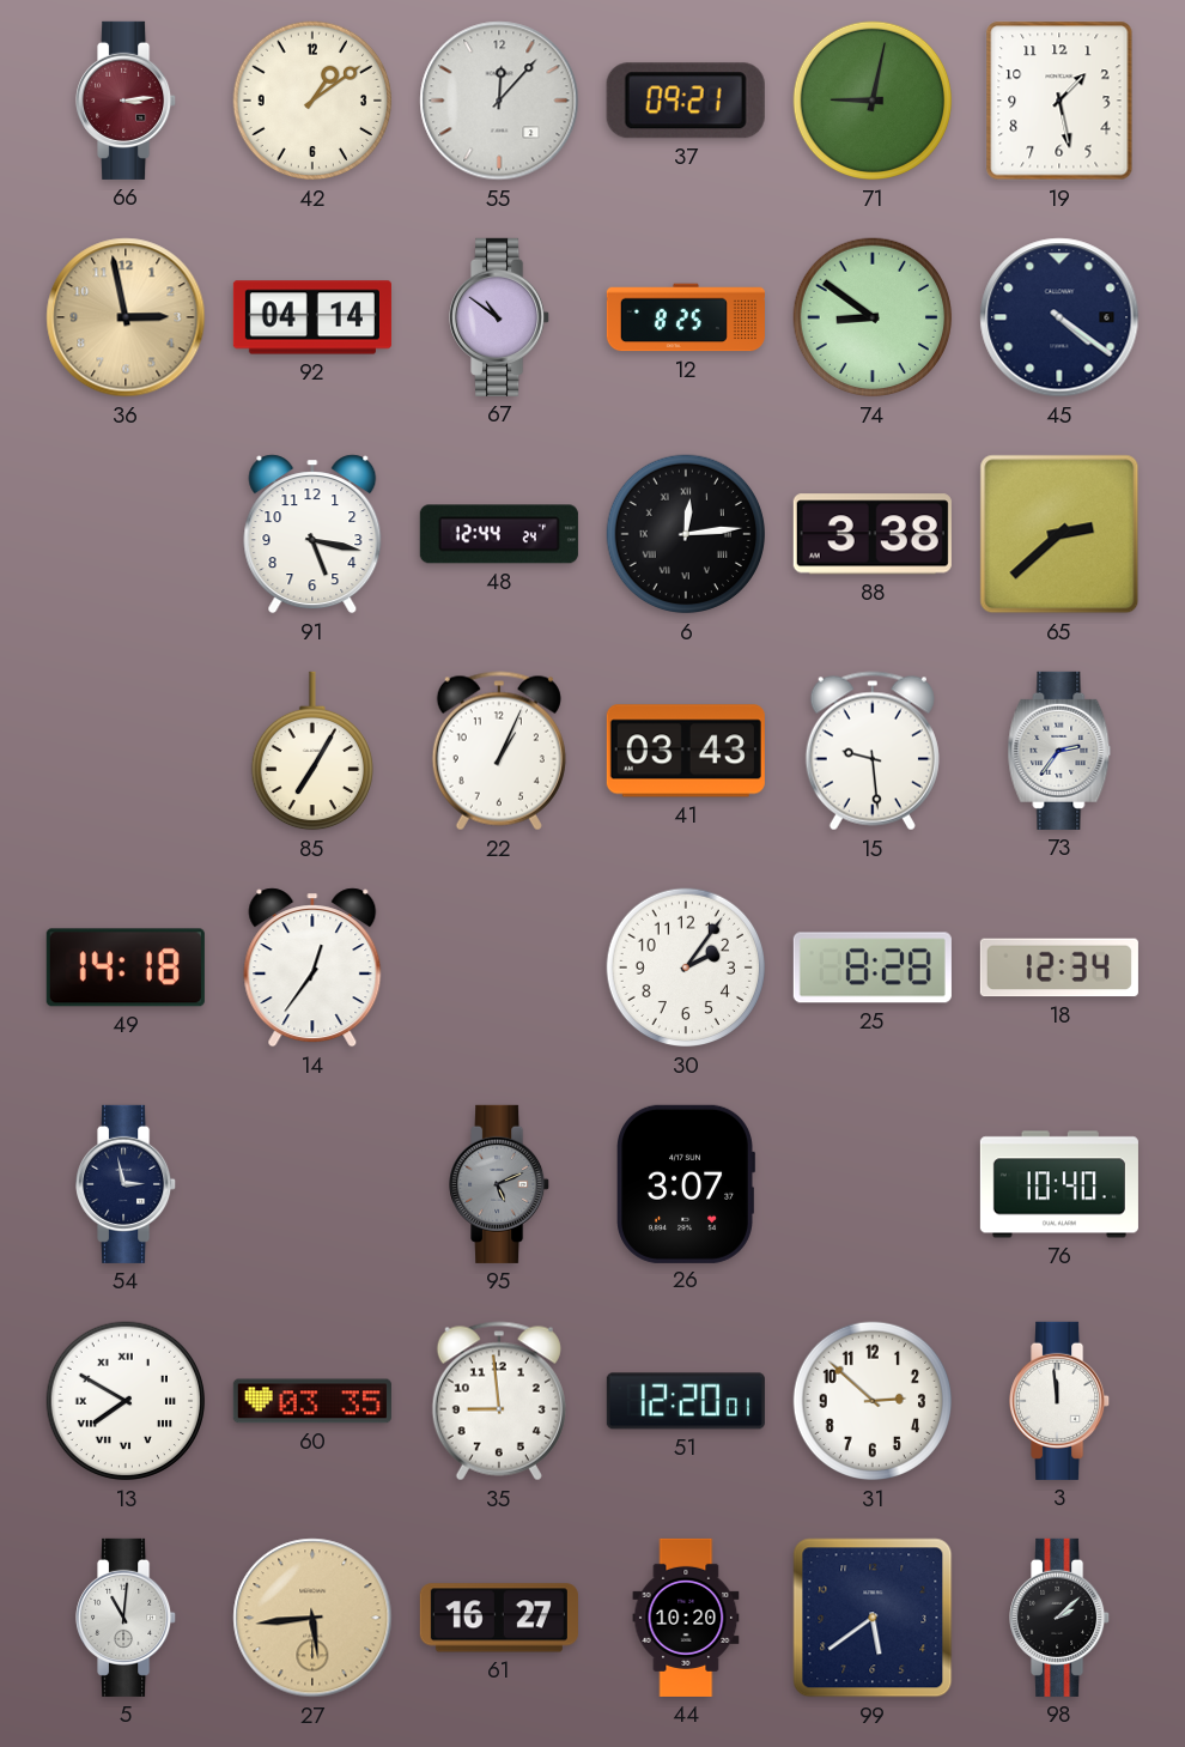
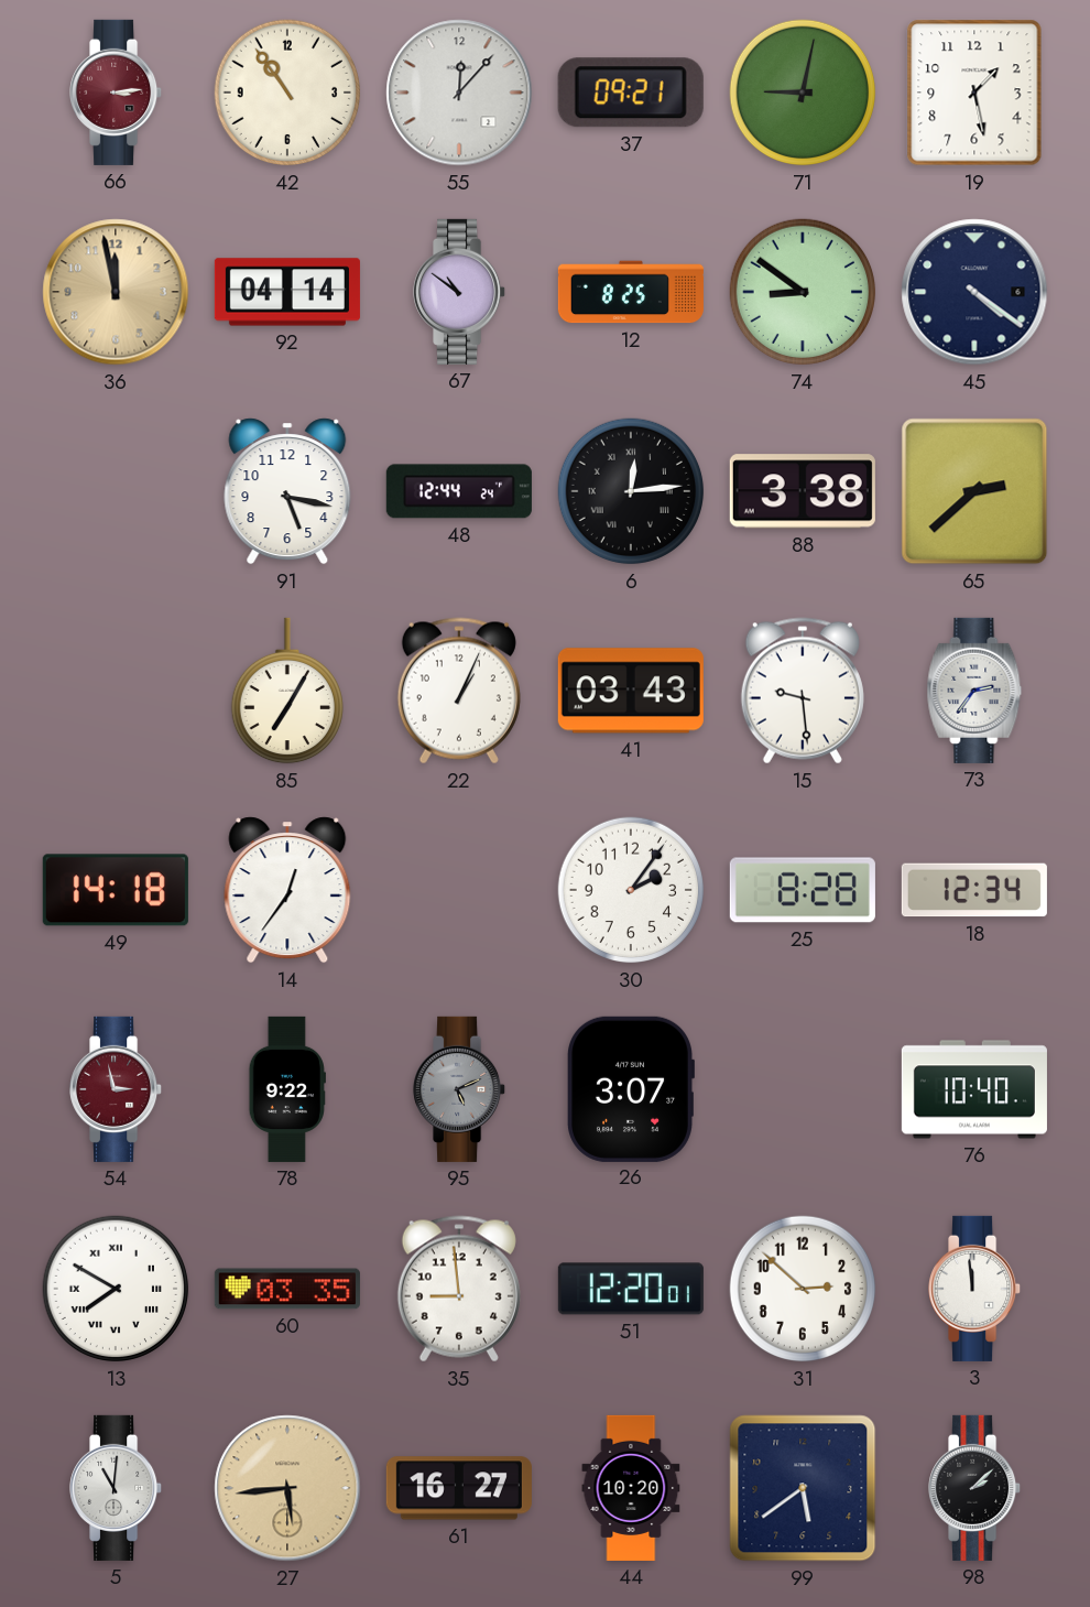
42: 1:09 -> 10:54 (287, 93)
36: 2:58 -> 11:58 (116, 292)
54 dial: navy -> burgundy (117, 1089)
78: none -> 9:22 (287, 1089)
